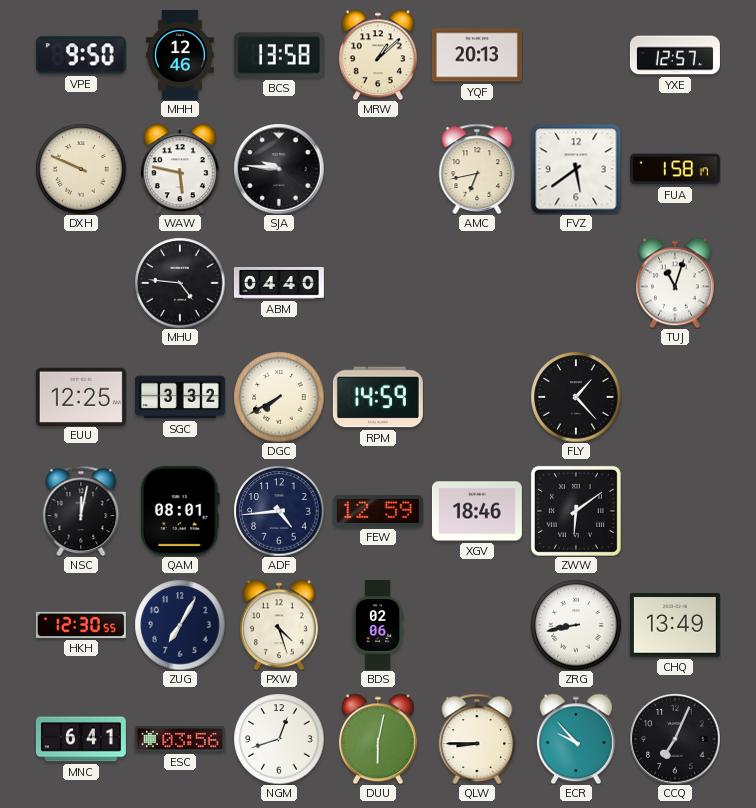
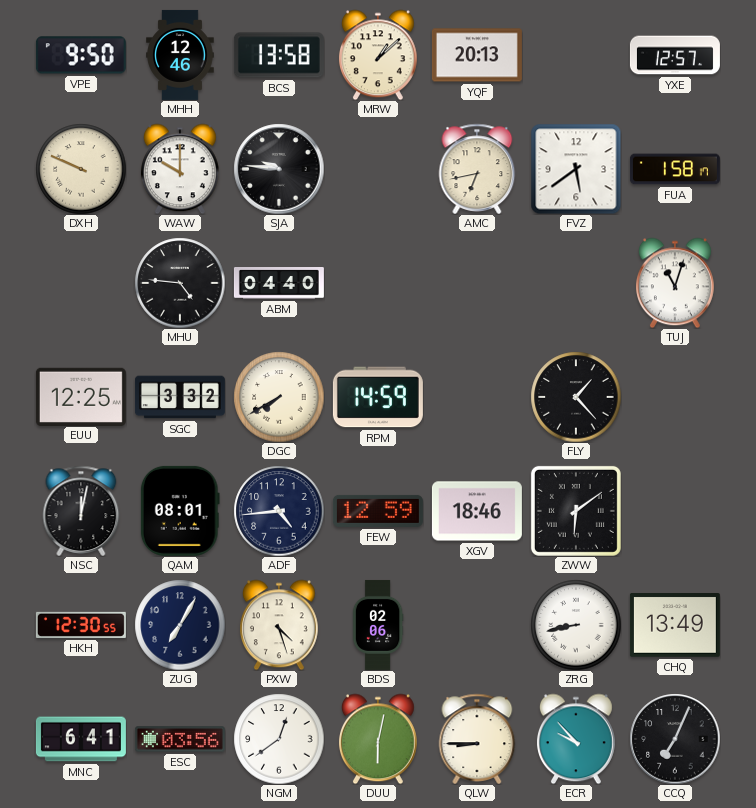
WAW: 5:47 -> 10:00 (180, 169)
NGM: 12:42 -> 12:39 (279, 739)
